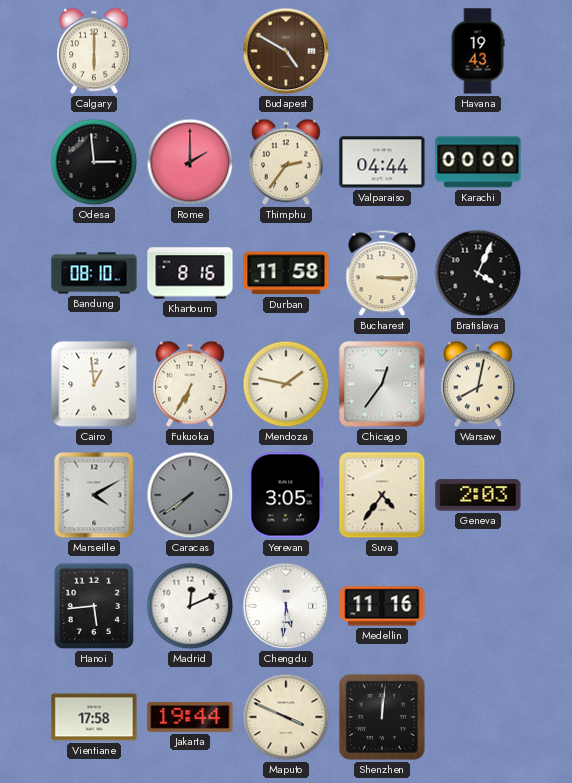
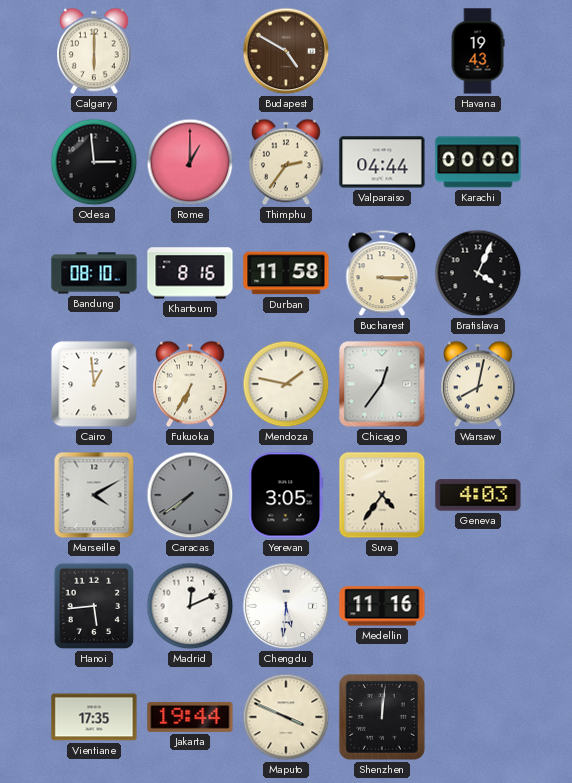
Rome: 2:00 -> 1:00 (190, 162)
Geneva: 2:03 -> 4:03 (478, 495)
Vientiane: 17:58 -> 17:35 (94, 717)
